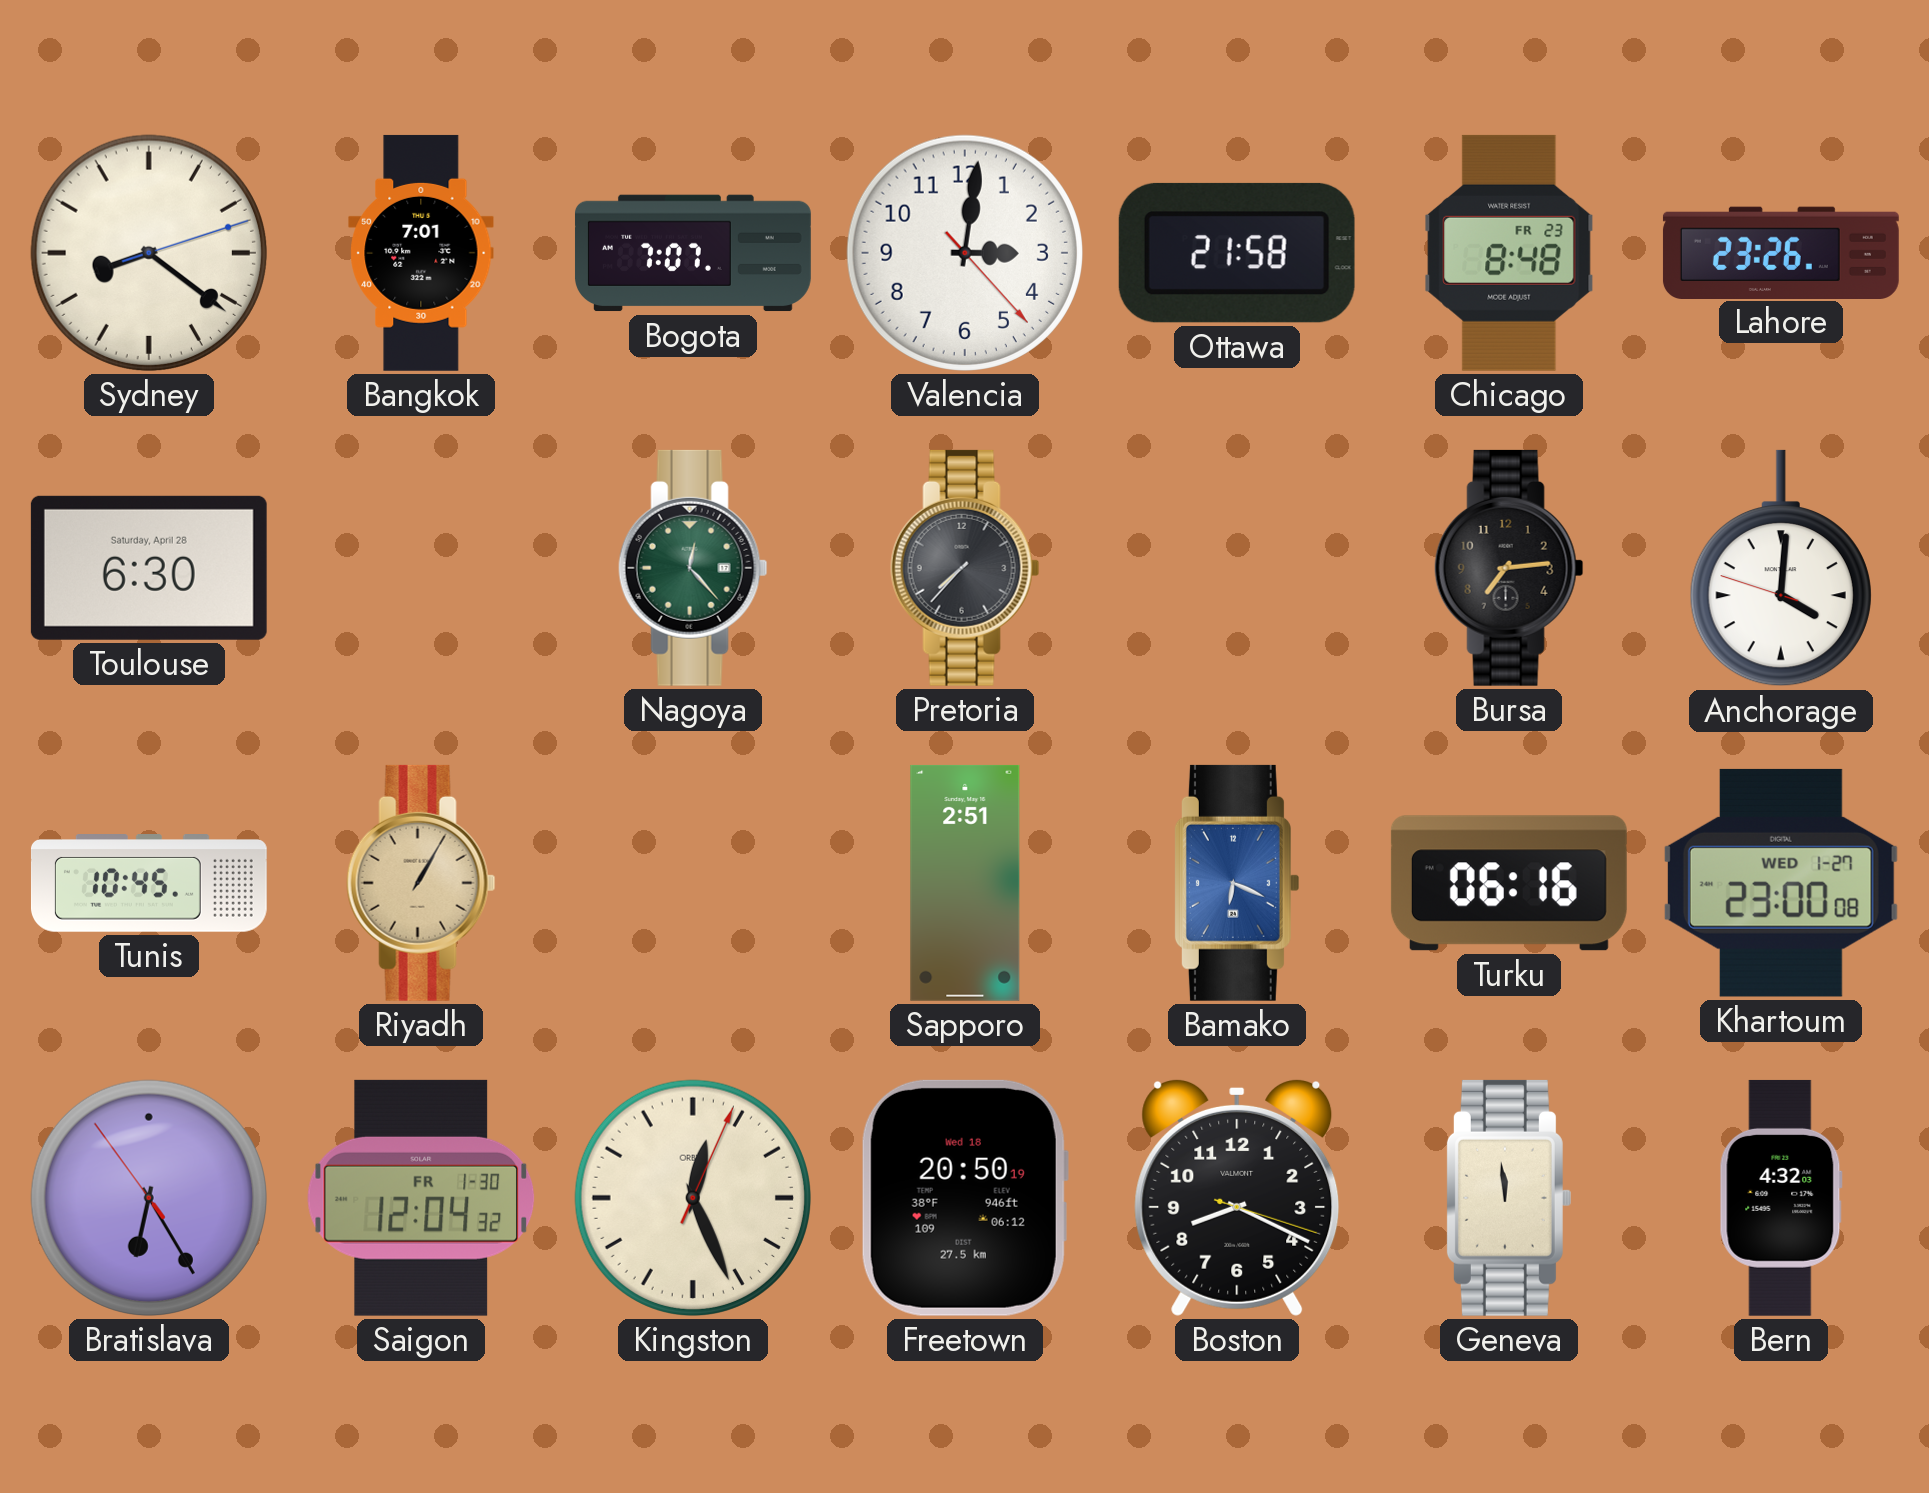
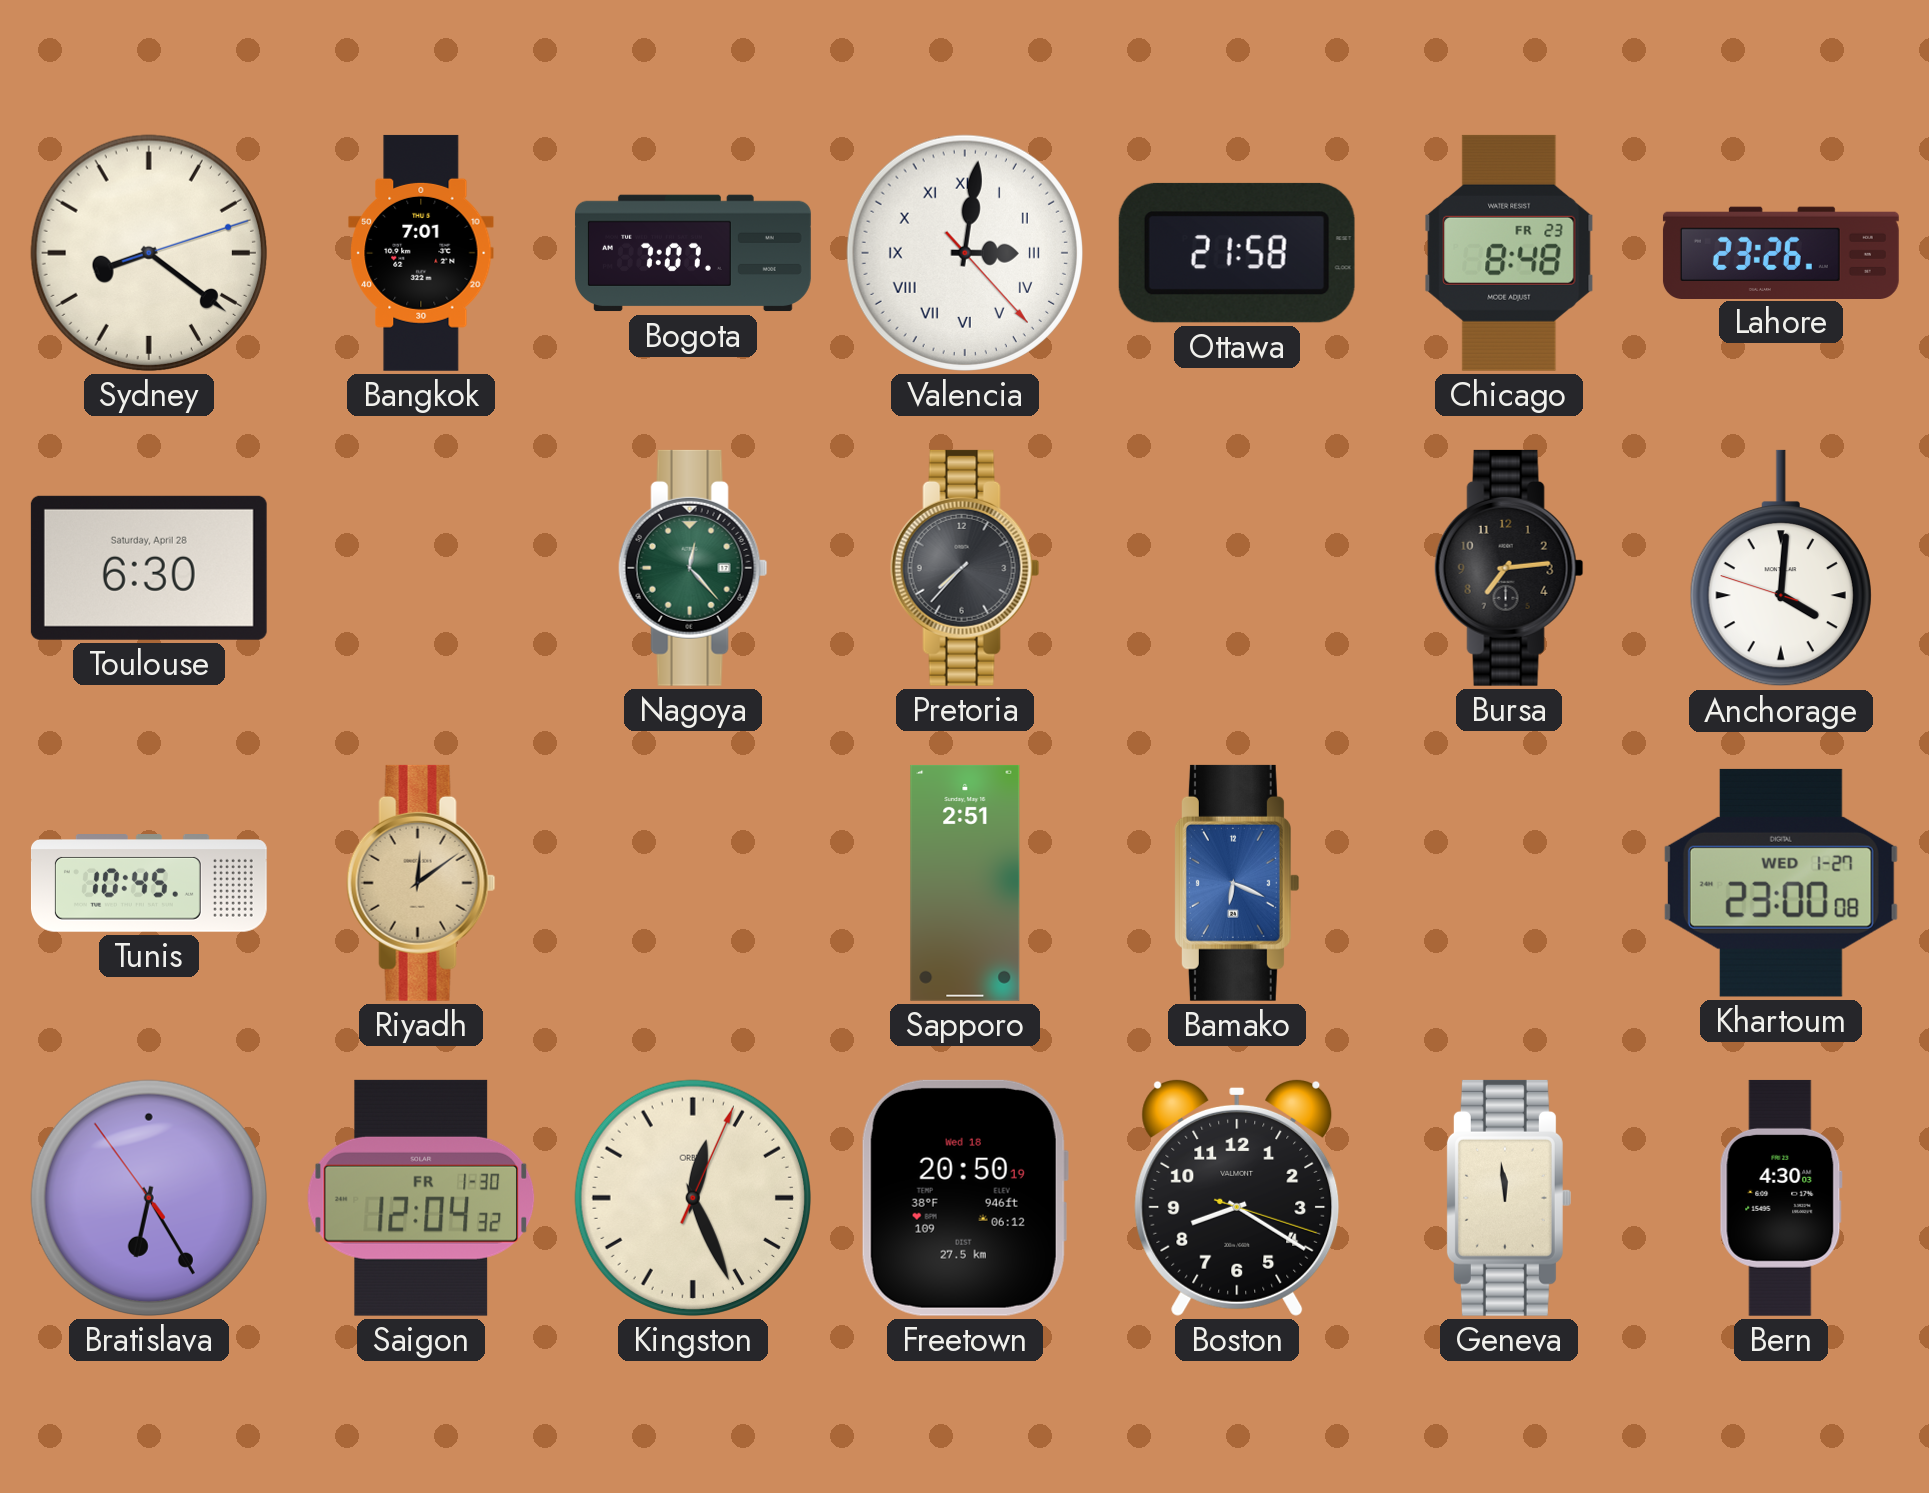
Valencia numerals: Arabic -> Roman (965, 253)
Riyadh: 1:05 -> 12:09 (421, 883)
Turku: 06:16 -> none (1509, 883)
Boston: 8:19 -> 8:20 (1237, 1197)
Bern: 4:32 -> 4:30 (1781, 1198)
